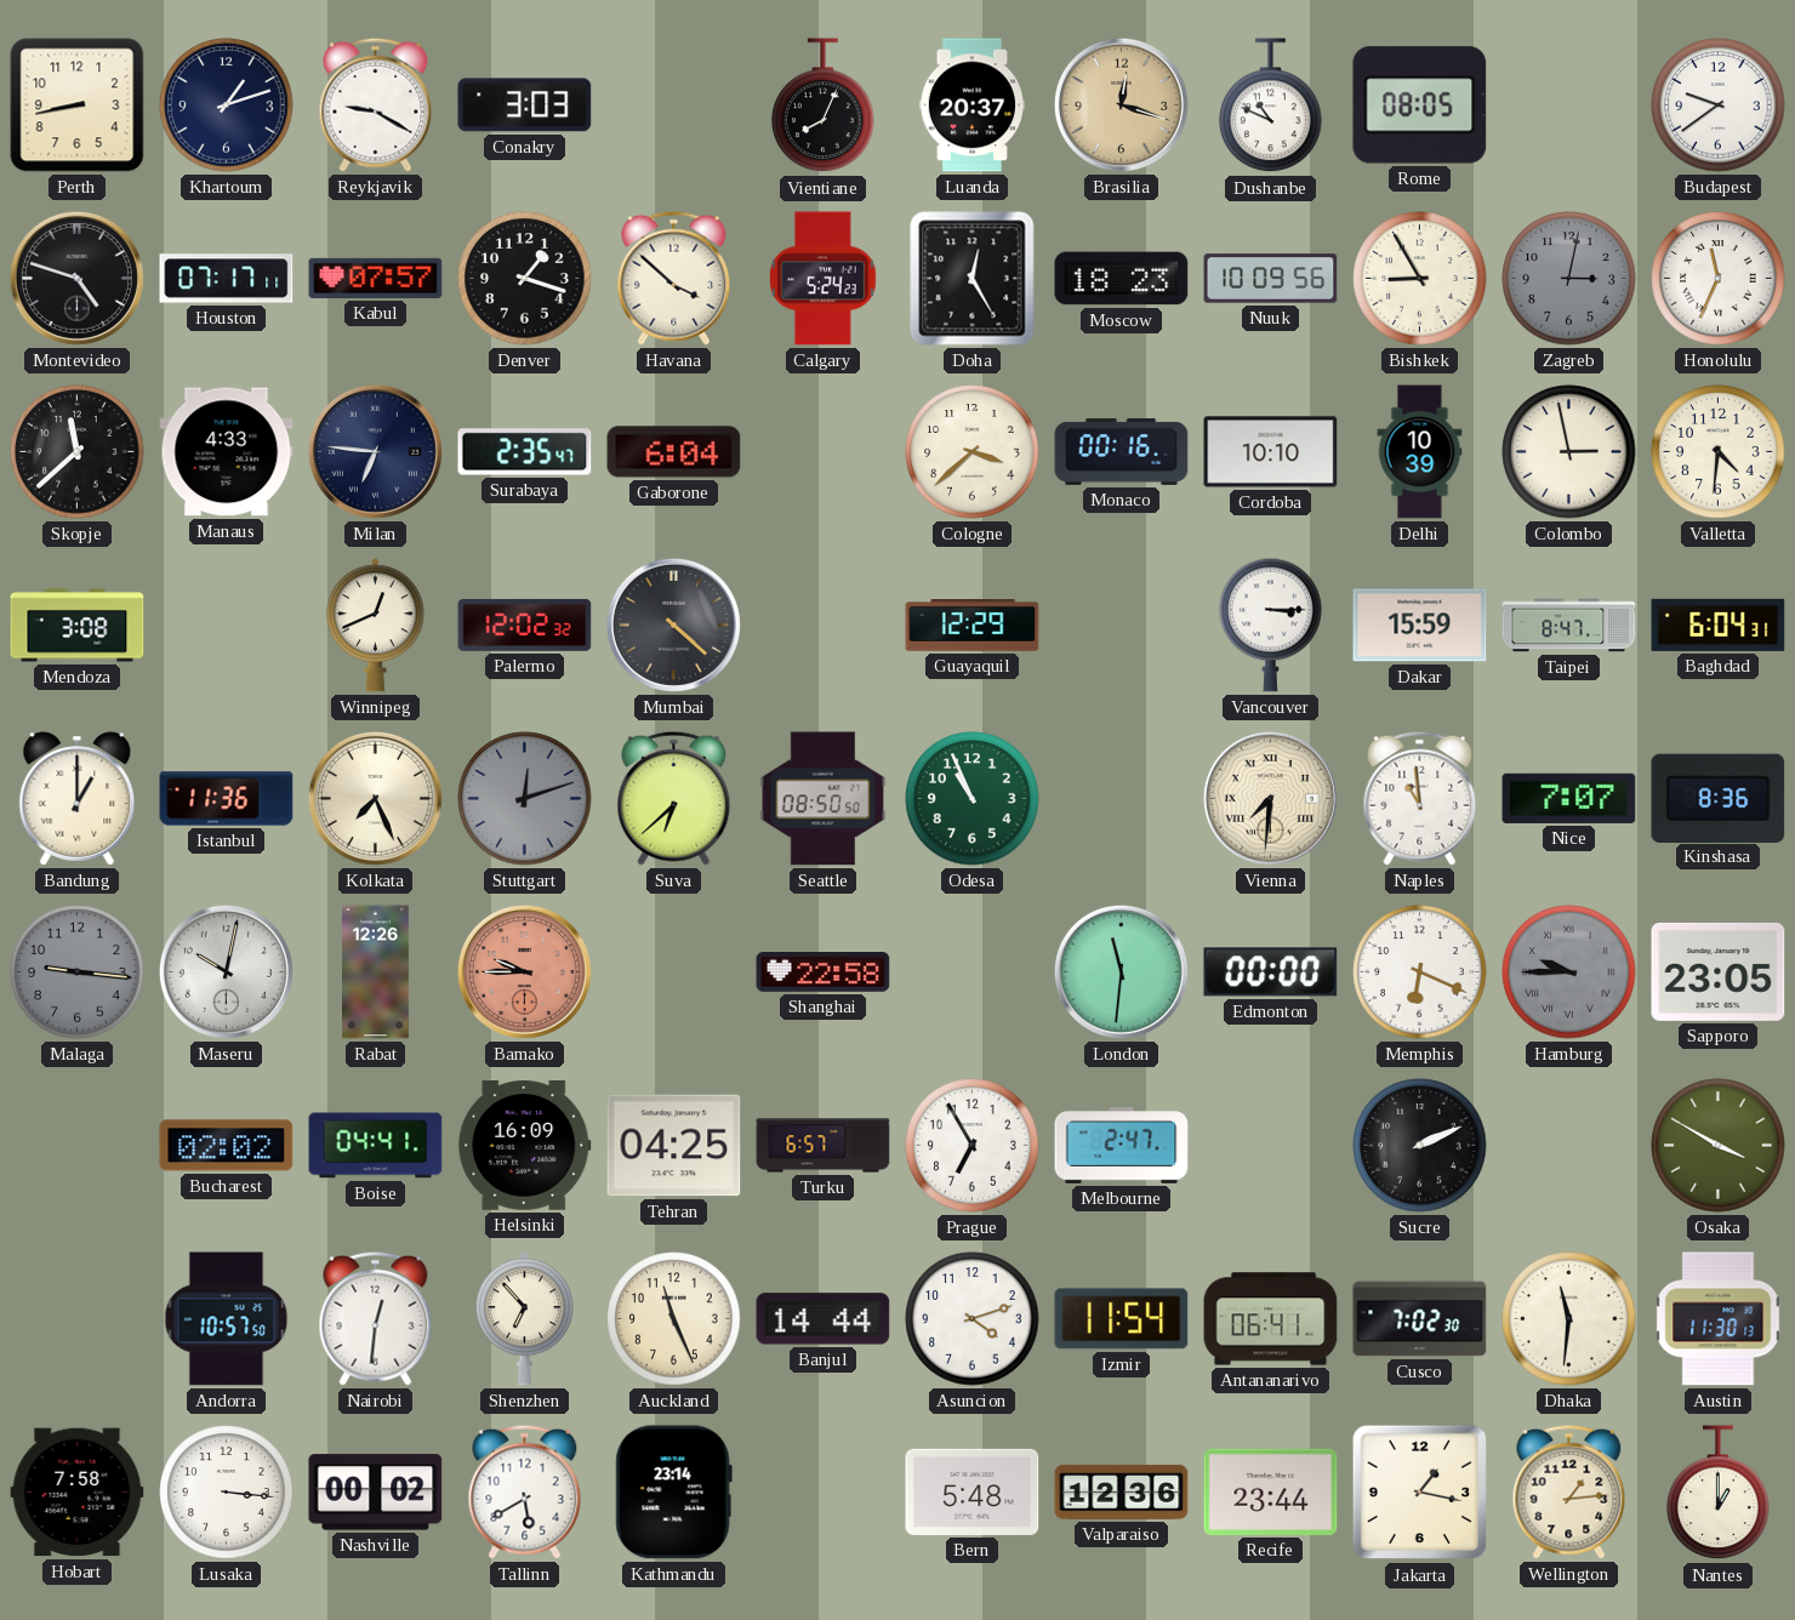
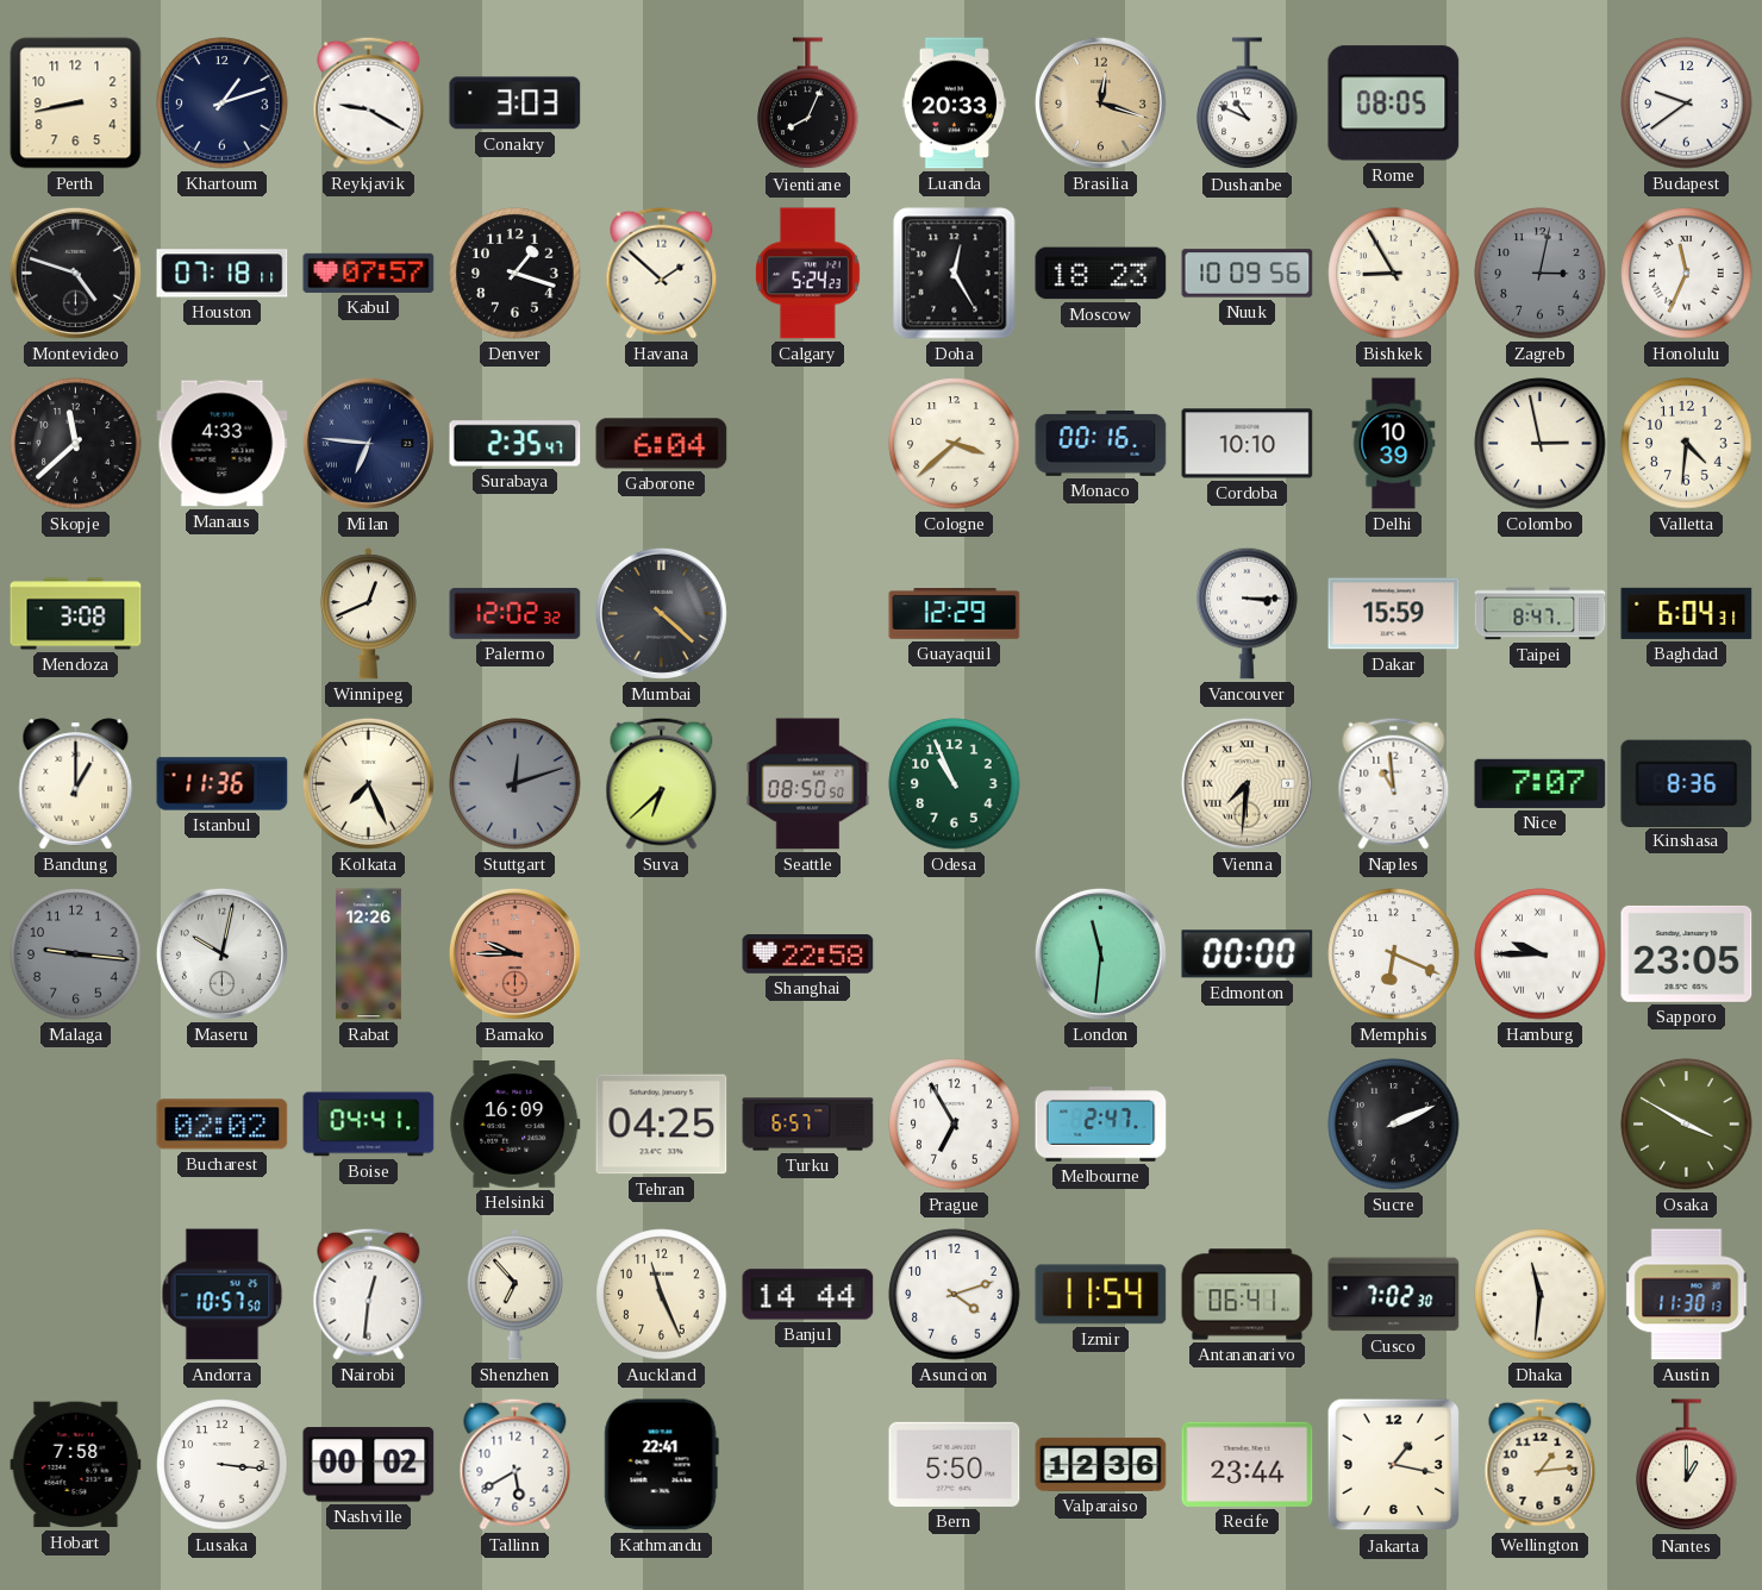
Luanda: 20:37 -> 20:33 (955, 104)
Houston: 07:17 -> 07:18 (223, 274)
Havana: 3:52 -> 1:52 (662, 273)
Hamburg dial: grey -> white (1541, 954)
Kathmandu: 23:14 -> 22:41 (661, 1465)
Bern: 5:48 -> 5:50 (955, 1464)
